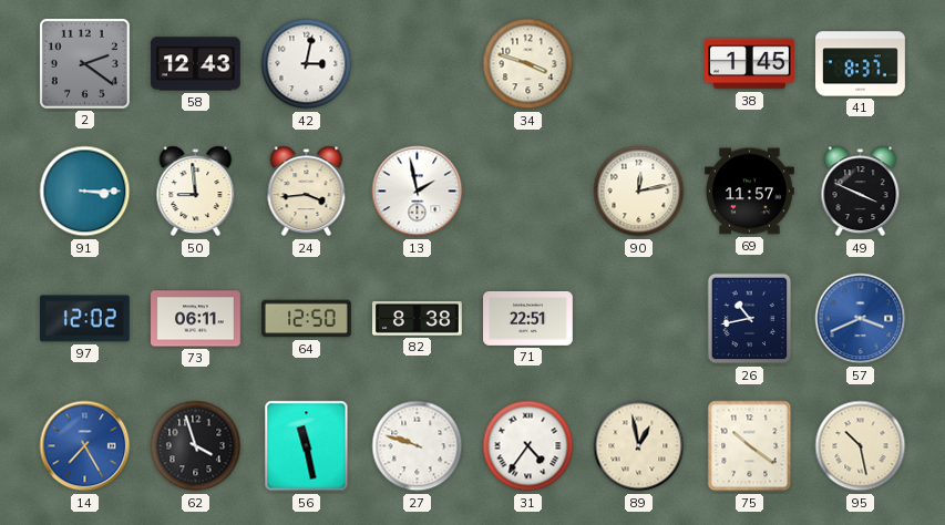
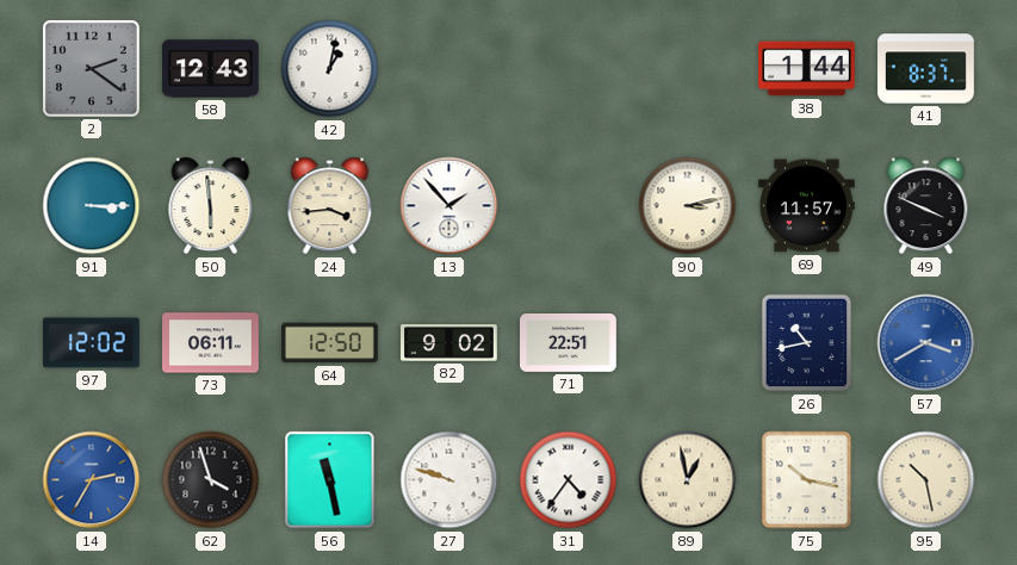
42: 3:02 -> 1:02 (330, 69)
34: 3:48 -> none (528, 64)
38: 1:45 -> 1:44 (807, 69)
50: 8:59 -> 5:59 (211, 206)
13: 1:58 -> 1:53 (449, 206)
90: 12:13 -> 3:13 (688, 206)
82: 8:38 -> 9:02 (449, 343)
57: 3:41 -> 3:40 (926, 343)
14: 7:25 -> 2:35 (92, 480)
75: 10:21 -> 10:17 (807, 480)
